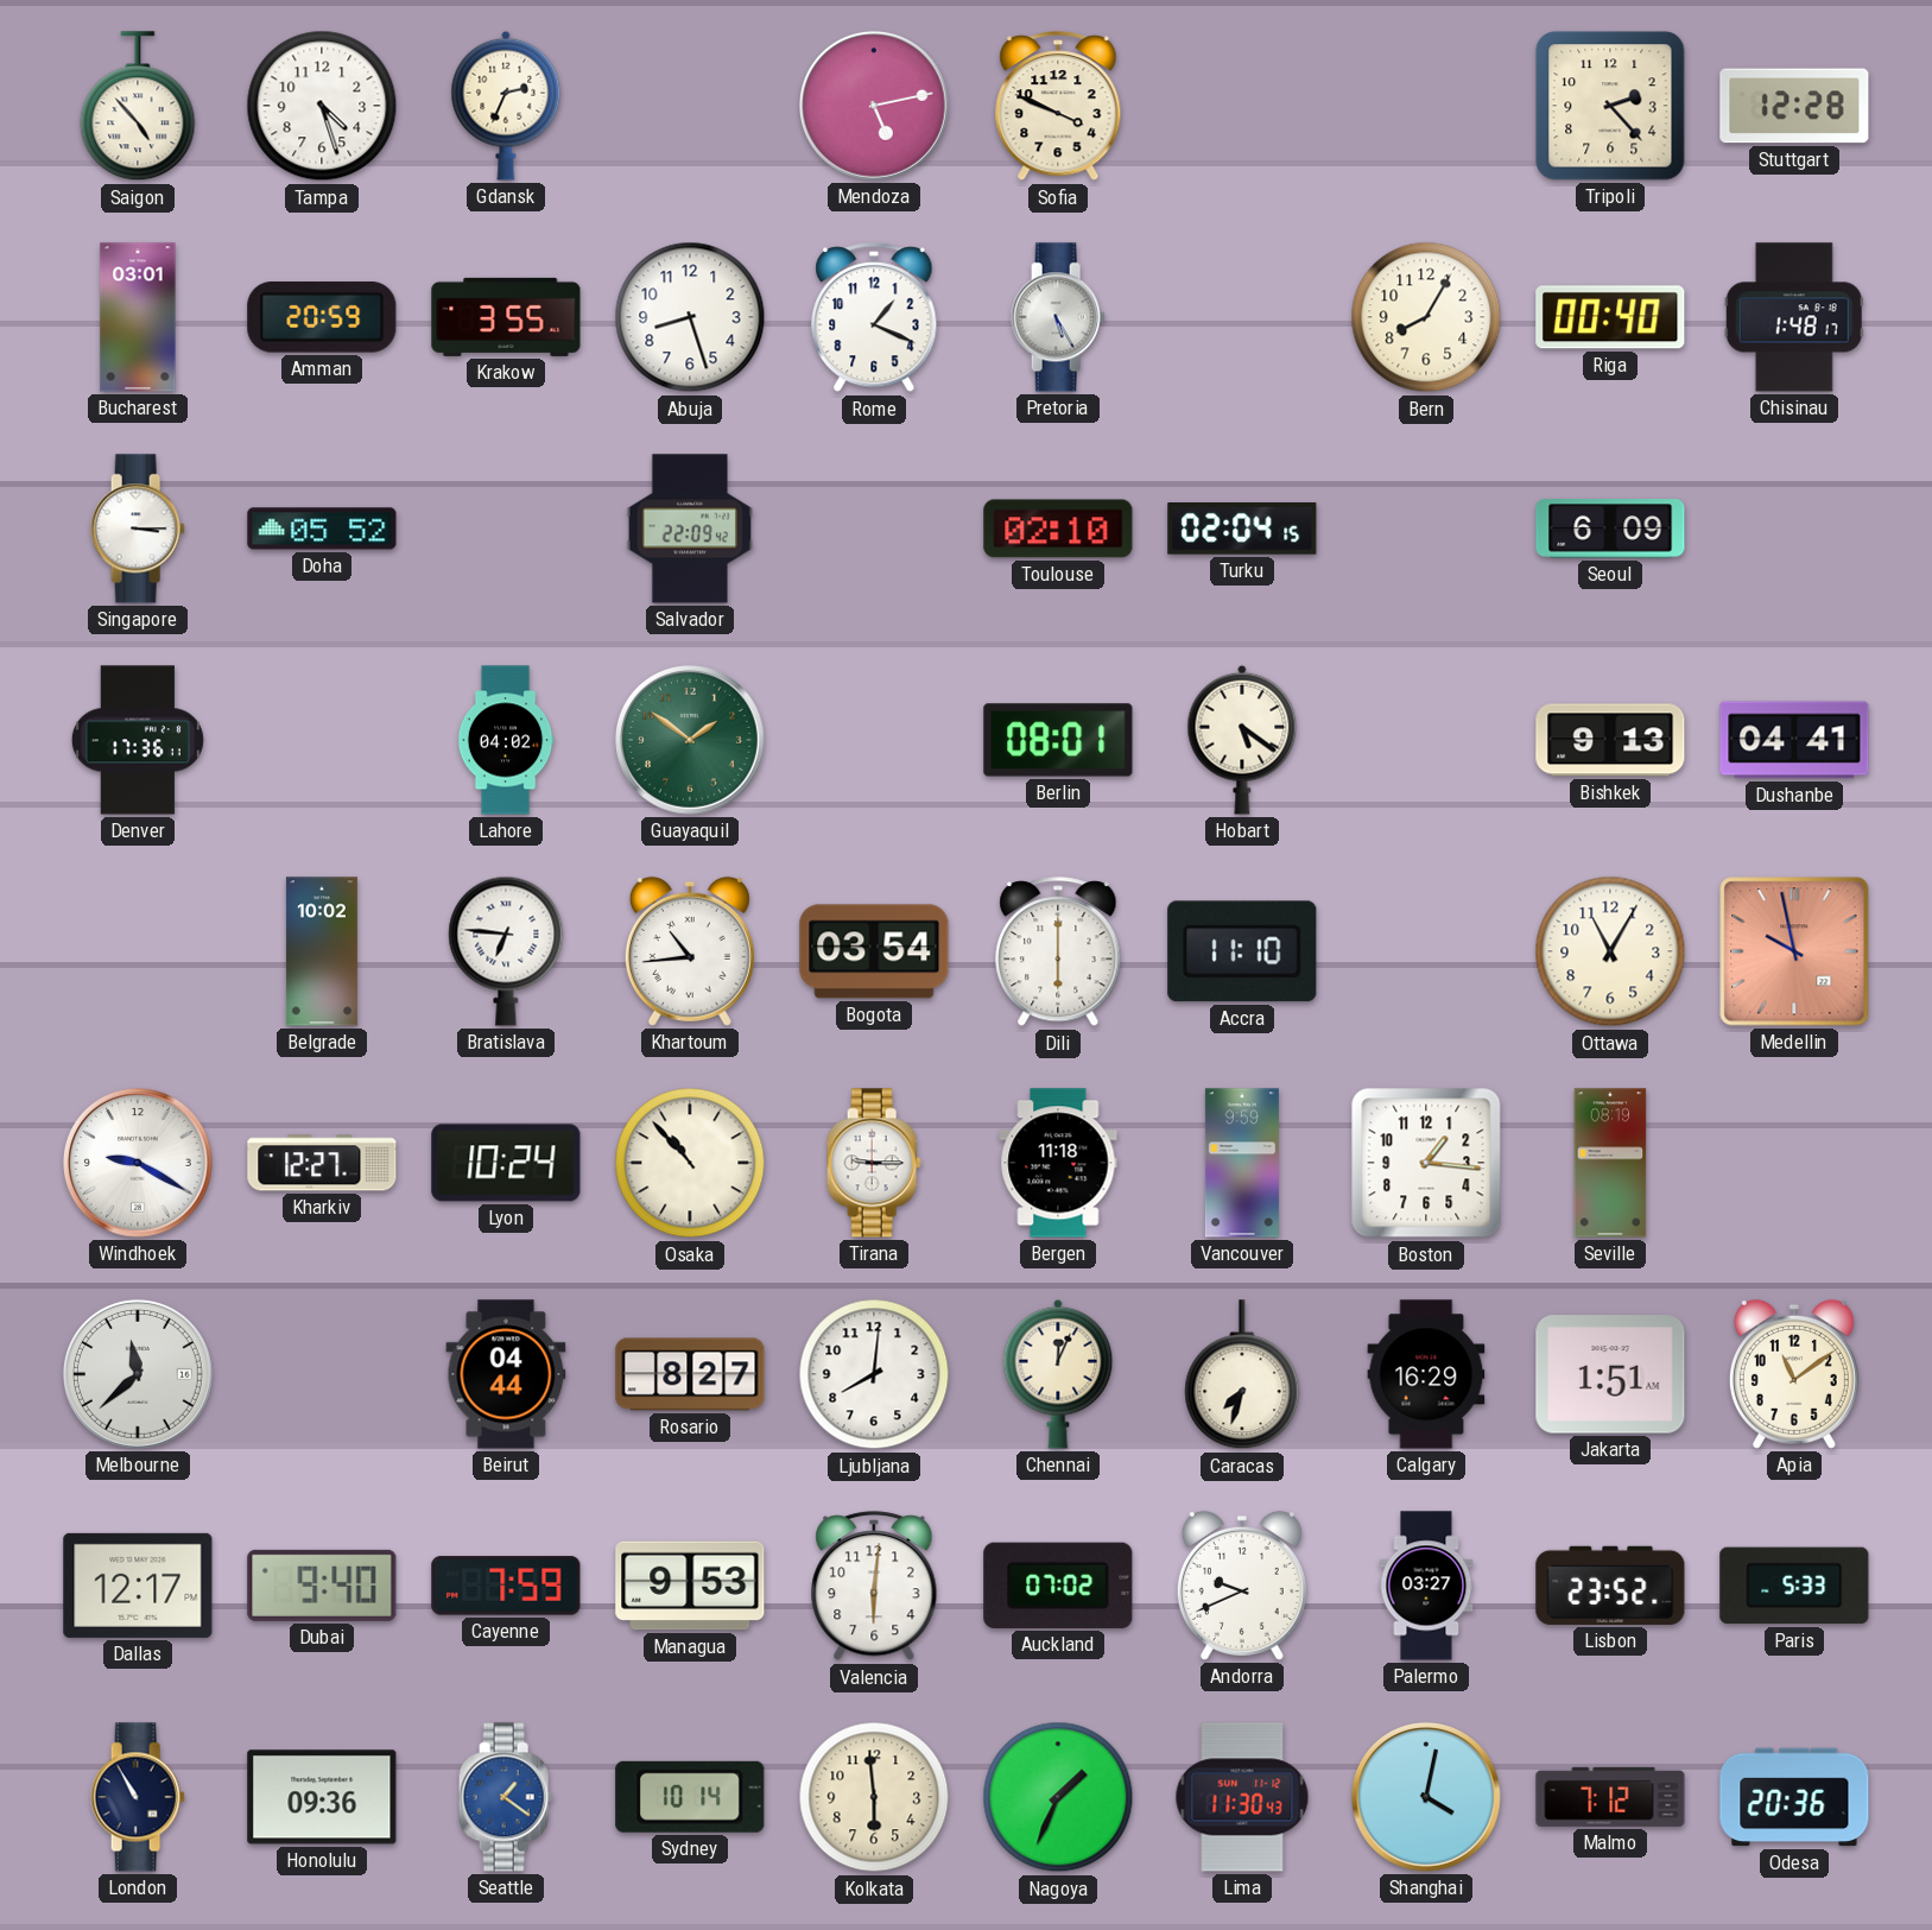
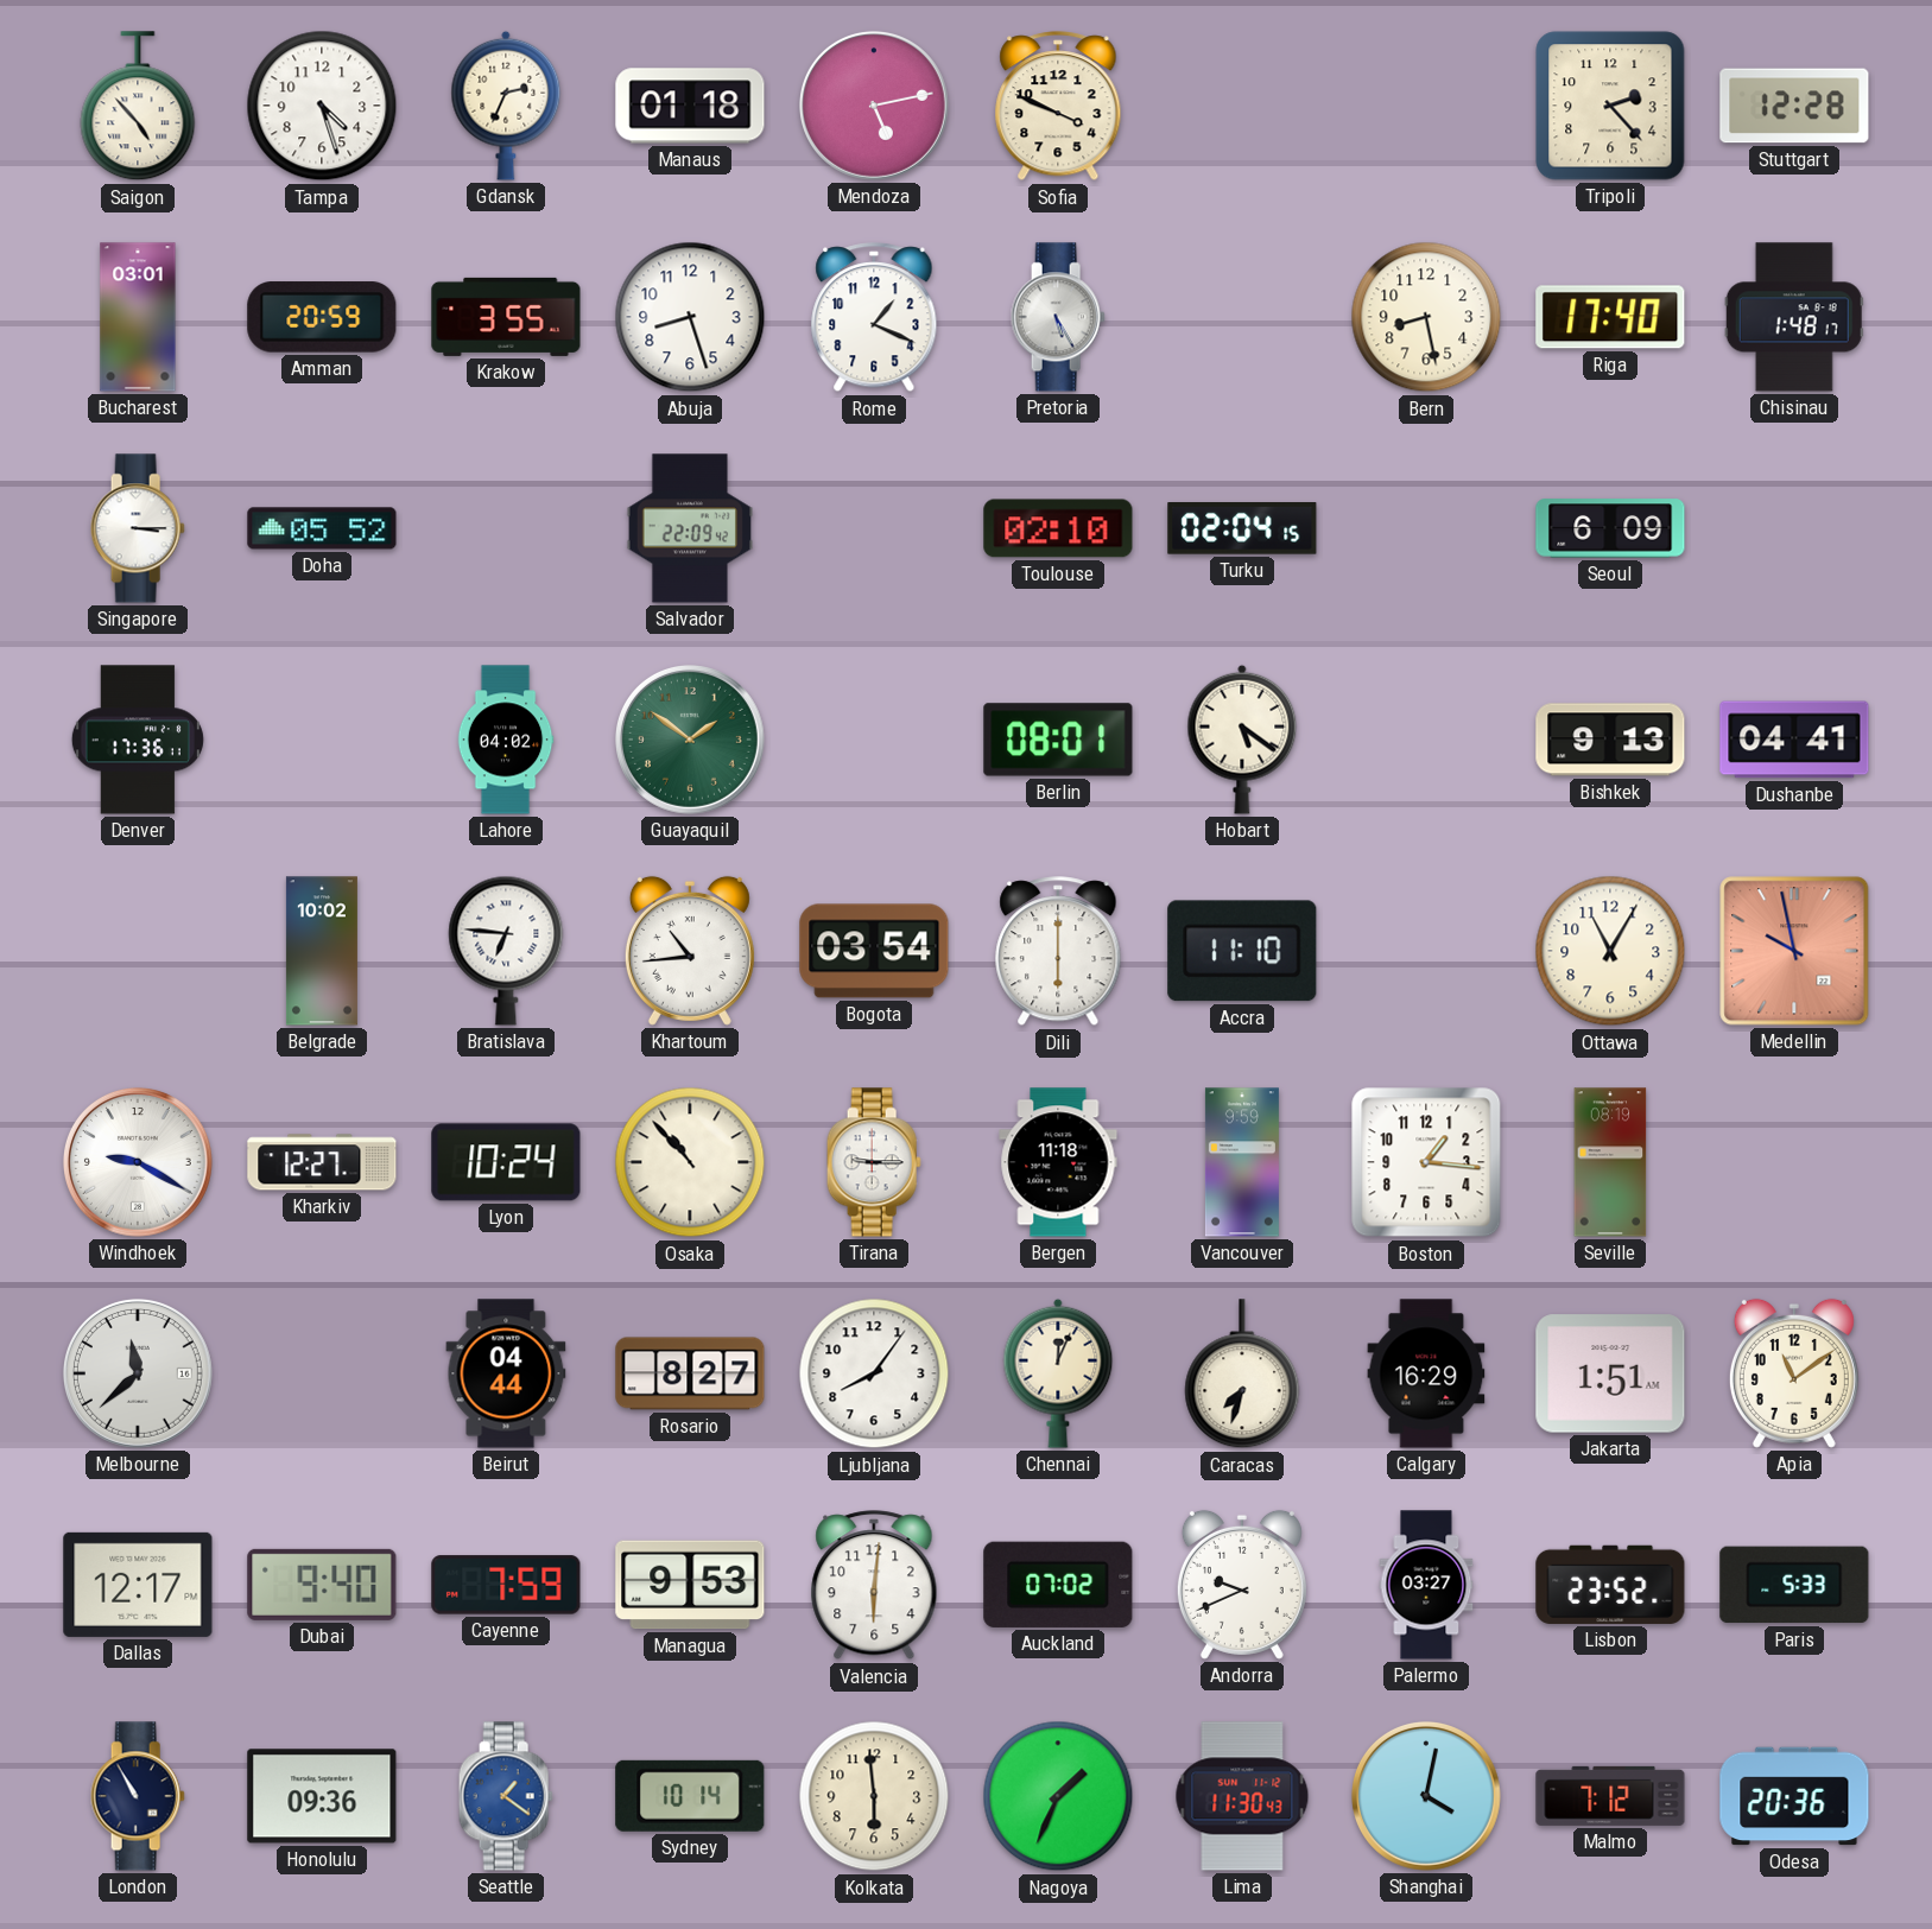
Manaus: none -> 01:18 (690, 106)
Bern: 8:05 -> 8:28 (1426, 317)
Riga: 00:40 -> 17:40 (1610, 317)
Ljubljana: 8:01 -> 8:06 (874, 1373)
